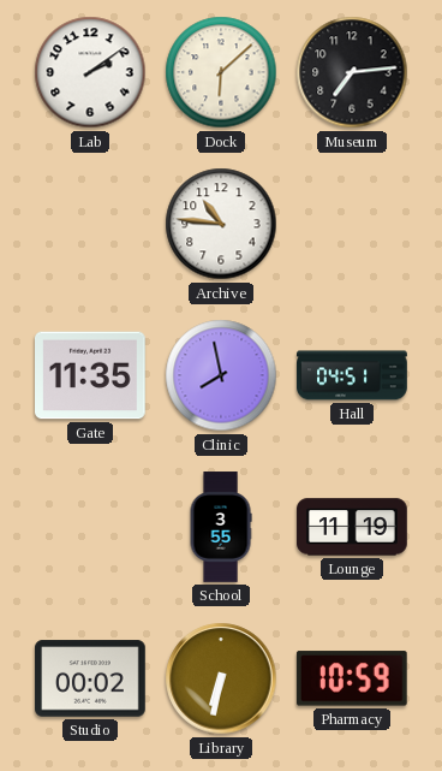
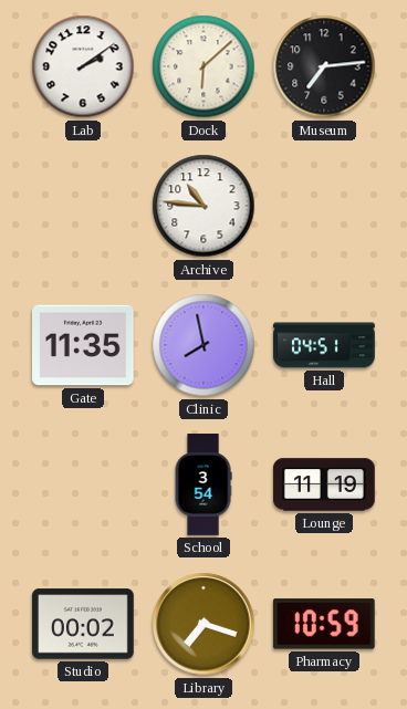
School: 3:55 -> 3:54 (203, 484)
Library: 6:32 -> 7:18 (203, 624)
